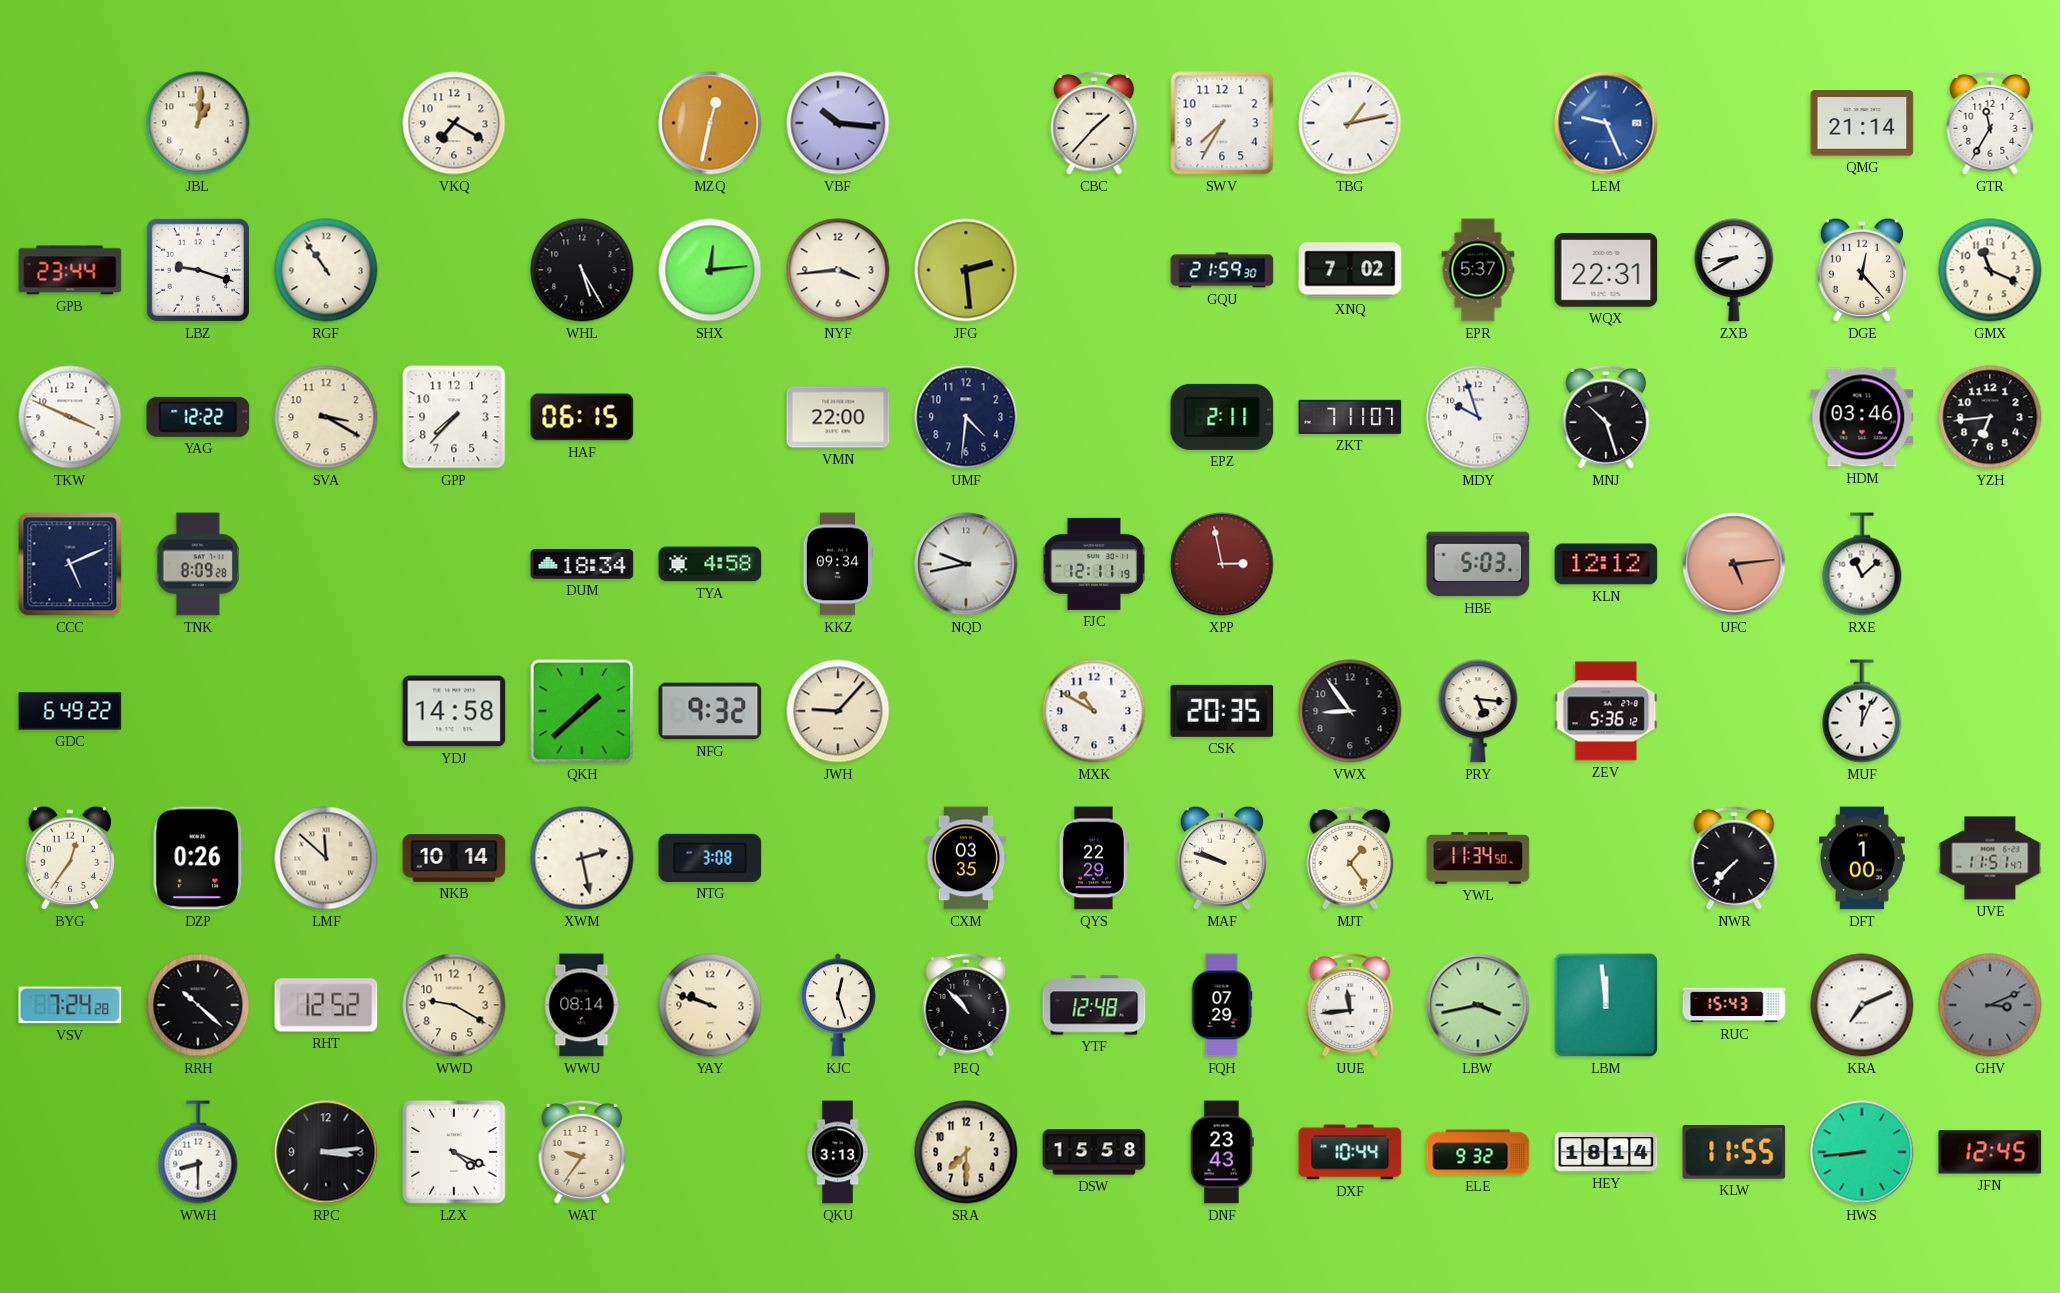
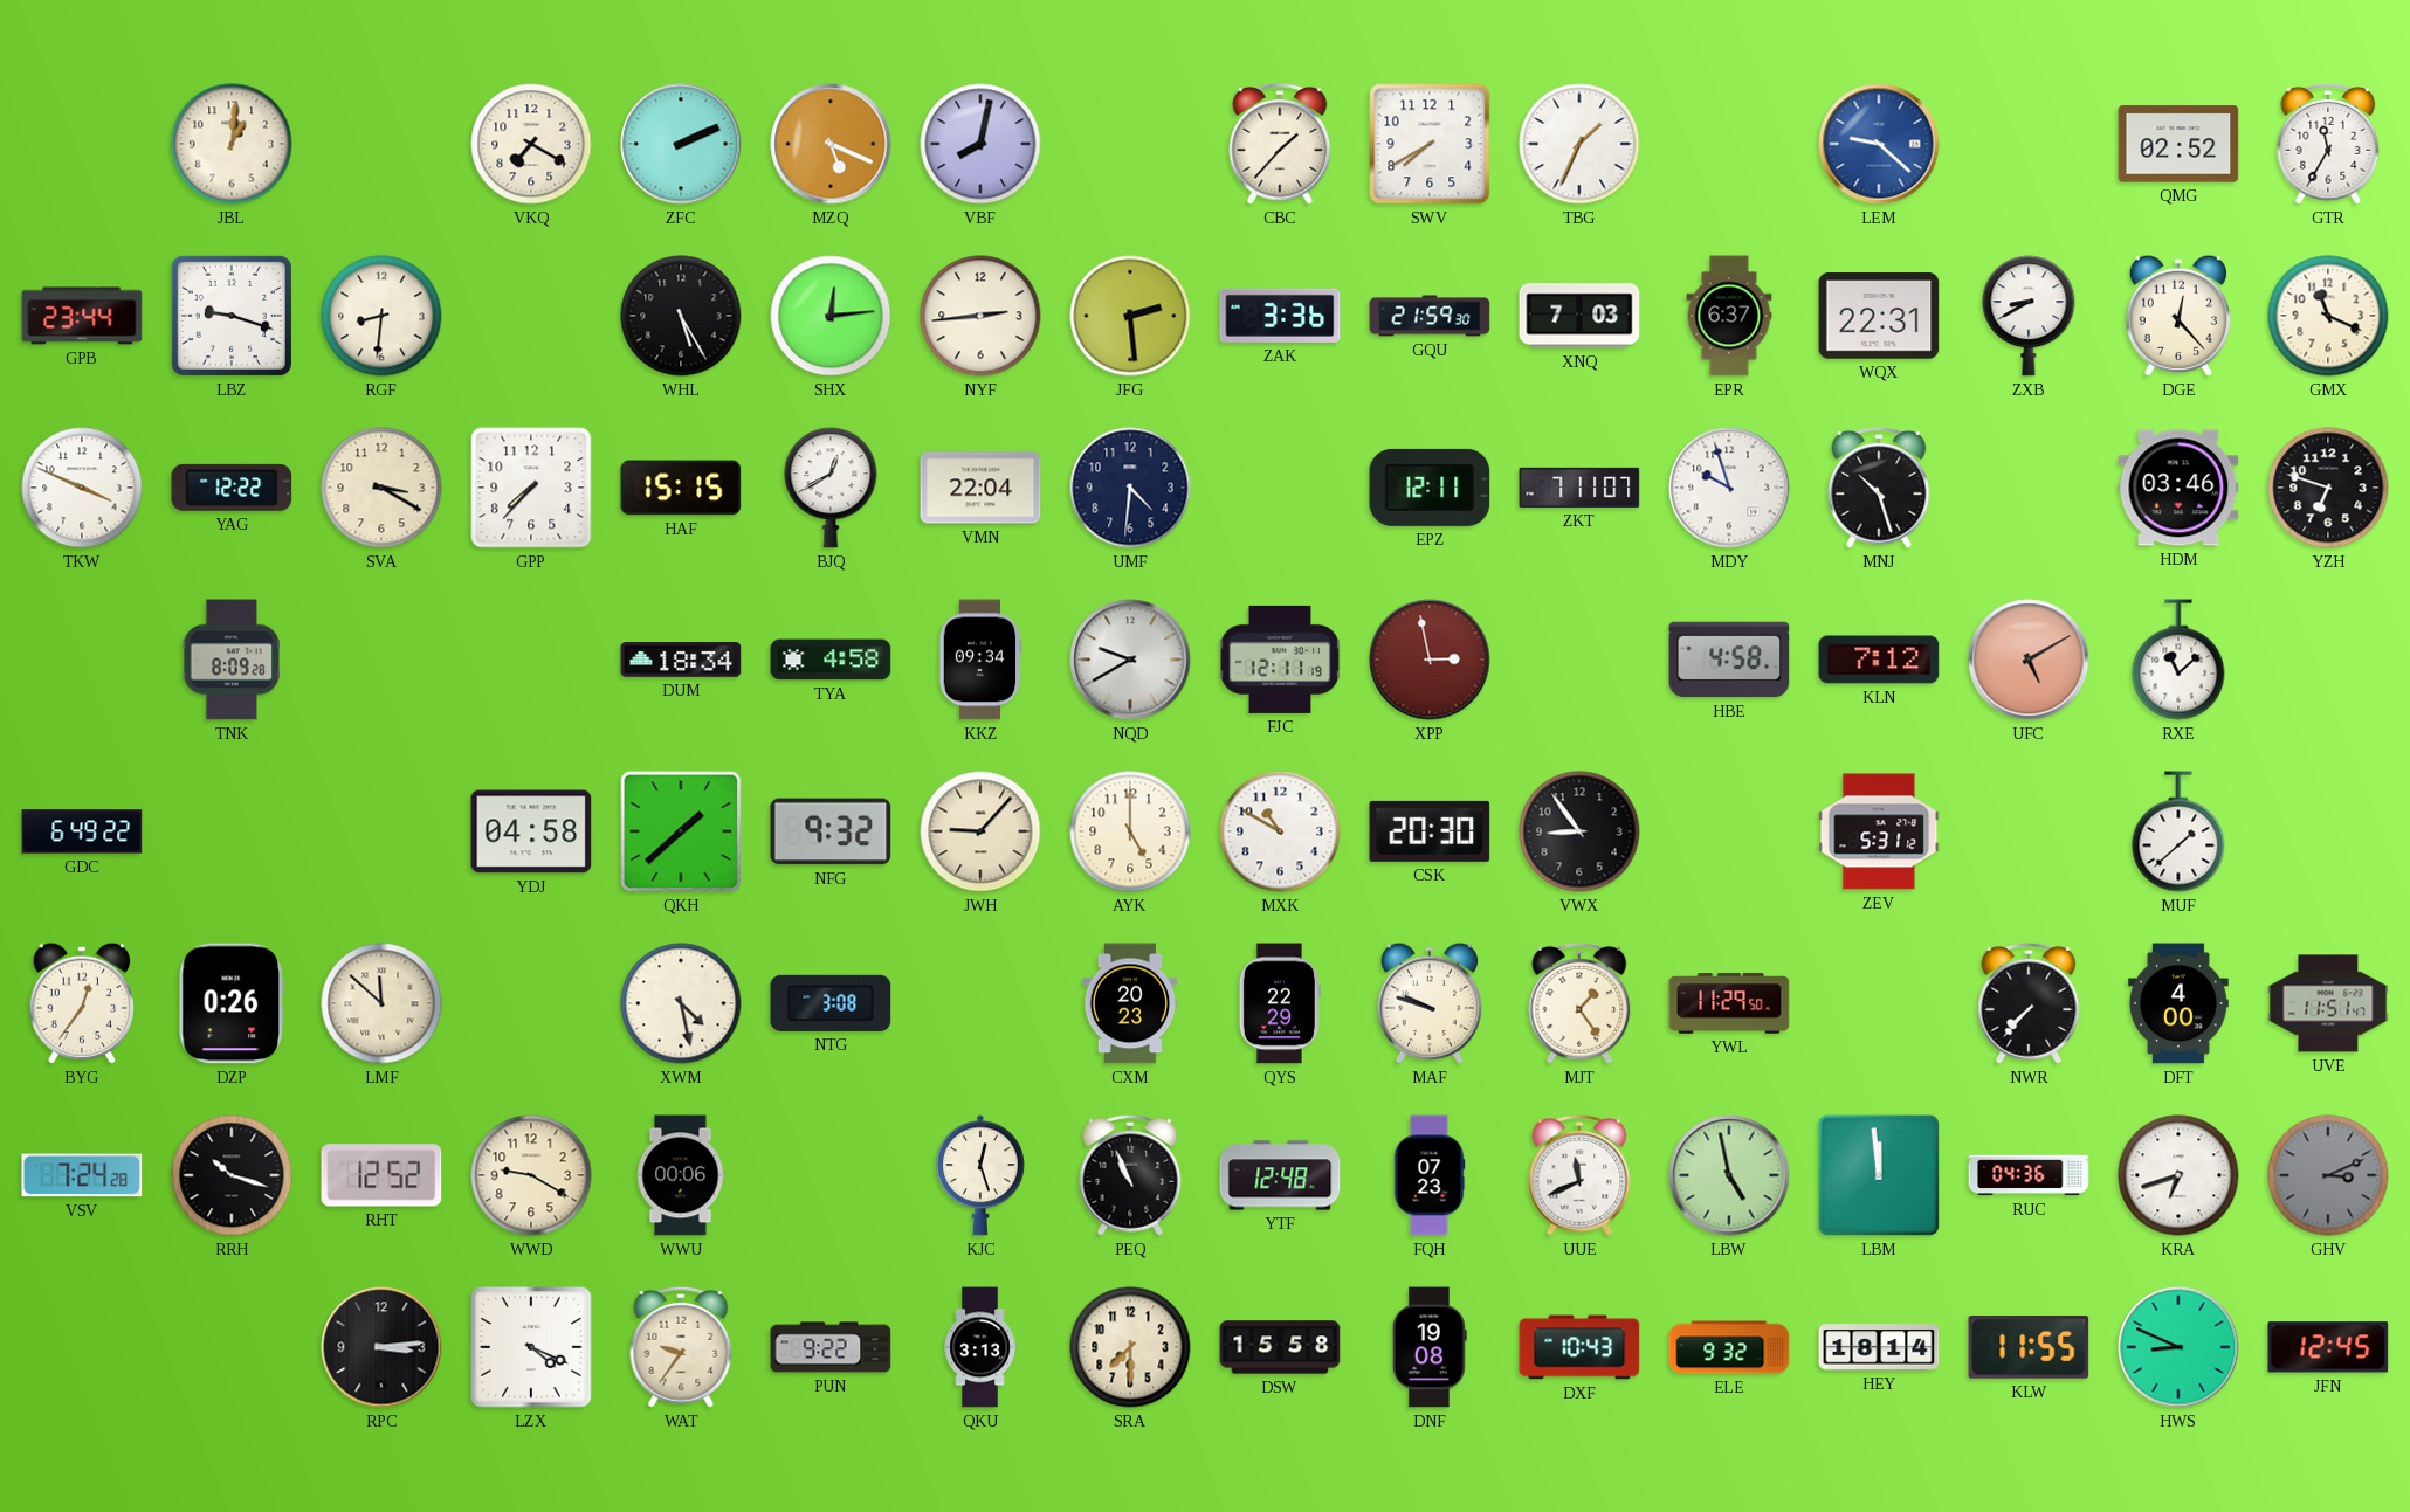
ZFC: none -> 2:11 (681, 144)
MZQ: 12:32 -> 5:19 (831, 144)
VBF: 10:16 -> 8:02 (980, 144)
SWV: 7:35 -> 7:40 (1430, 144)
TBG: 1:13 -> 1:34 (1579, 144)
LEM: 9:26 -> 9:22 (1879, 144)
QMG: 21:14 -> 02:52 (2178, 144)
RGF: 10:54 -> 8:31 (381, 316)
NYF: 3:44 -> 2:44 (980, 316)
ZAK: none -> 3:36 (1280, 316)
XNQ: 7:02 -> 7:03 (1579, 316)
EPR: 5:37 -> 6:37 (1729, 316)
HAF: 06:15 -> 15:15 (681, 488)
BJQ: none -> 12:40 (831, 488)
VMN: 22:00 -> 22:04 (980, 488)
EPZ: 2:11 -> 12:11 (1430, 488)
YZH: 6:44 -> 6:48 (2328, 488)
CCC: 5:11 -> none (70, 564)
NQD: 9:43 -> 9:40 (1130, 660)
HBE: 5:03 -> 4:58 (1729, 660)
KLN: 12:12 -> 7:12 (1879, 660)
UFC: 5:14 -> 5:10 (2029, 660)
YDJ: 14:58 -> 04:58 (531, 831)
AYK: none -> 5:00 (1130, 831)
CSK: 20:35 -> 20:30 (1430, 831)
PRY: 5:16 -> none (1478, 711)
ZEV: 5:36 -> 5:31 (1879, 831)
MUF: 12:04 -> 1:38 (2178, 831)
NKB: 10:14 -> none (454, 858)
XWM: 2:28 -> 4:28 (681, 1003)
CXM: 03:35 -> 20:23 (1130, 1003)
YWL: 11:34 -> 11:29 (1729, 1003)
DFT: 1:00 -> 4:00 (2180, 1003)
RRH: 10:22 -> 10:18 (232, 1175)
WWU: 08:14 -> 00:06 (681, 1175)
YAY: 9:48 -> none (710, 1005)
PEQ: 10:53 -> 10:56 (1130, 1175)
FQH: 07:29 -> 07:23 (1430, 1175)
UUE: 11:44 -> 11:41 (1579, 1175)
LBW: 3:43 -> 4:58 (1729, 1175)
RUC: 15:43 -> 04:36 (2029, 1175)
KRA: 7:11 -> 6:42 (2178, 1175)
WWH: 8:30 -> none (198, 1152)
PUN: none -> 9:22 (831, 1347)
DNF: 23:43 -> 19:08 (1430, 1347)
DXF: 10:44 -> 10:43 (1579, 1347)
HWS: 8:44 -> 8:49 (2178, 1347)
